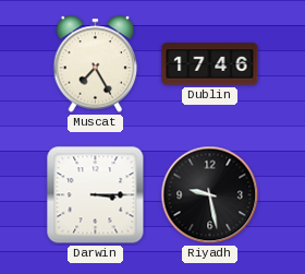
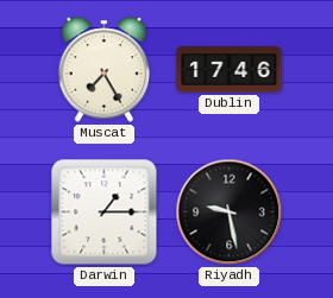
Darwin: 3:15 -> 1:15 (105, 213)
